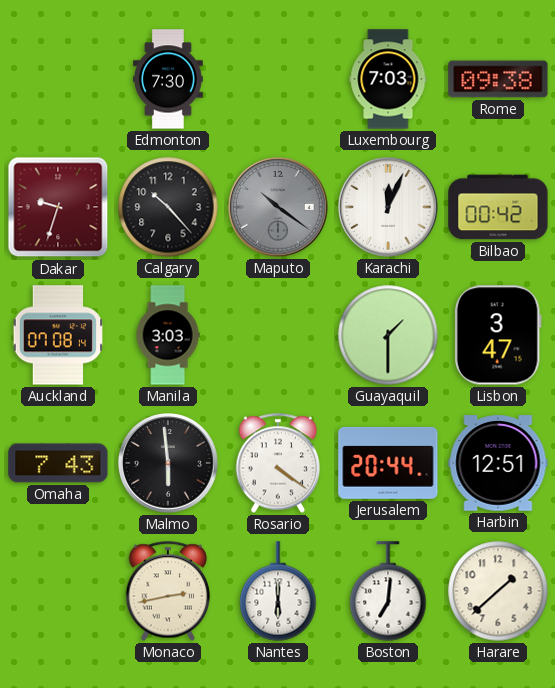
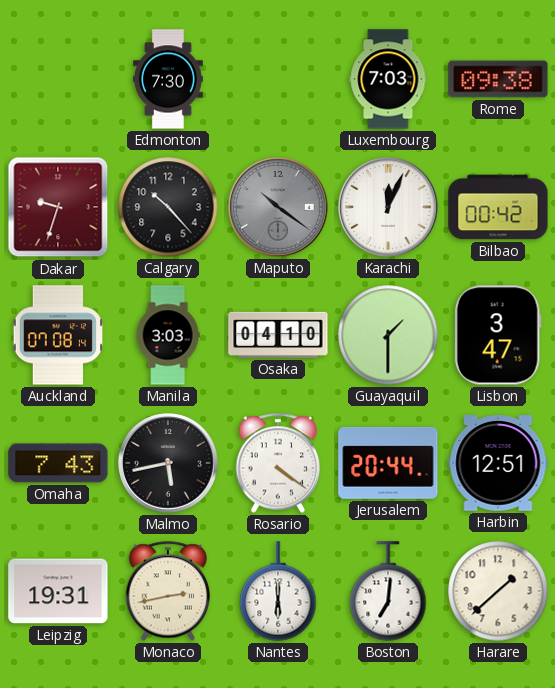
Osaka: none -> 04:10 (278, 335)
Malmo: 5:59 -> 5:43 (168, 463)
Leipzig: none -> 19:31 (58, 591)
